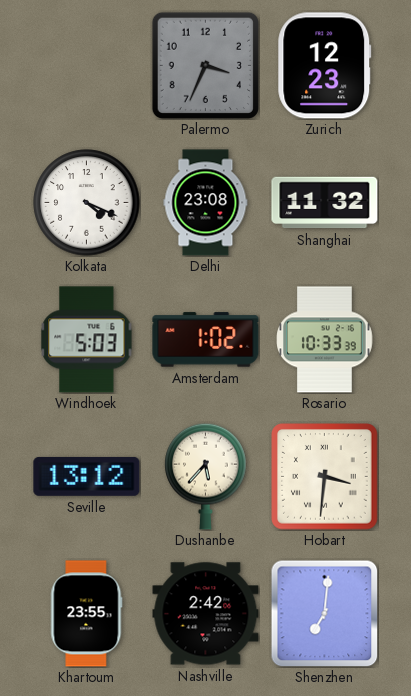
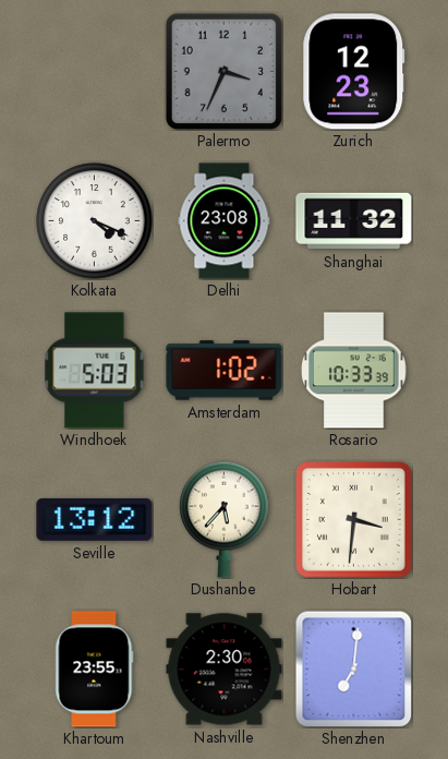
Nashville: 2:42 -> 2:30 (225, 670)
